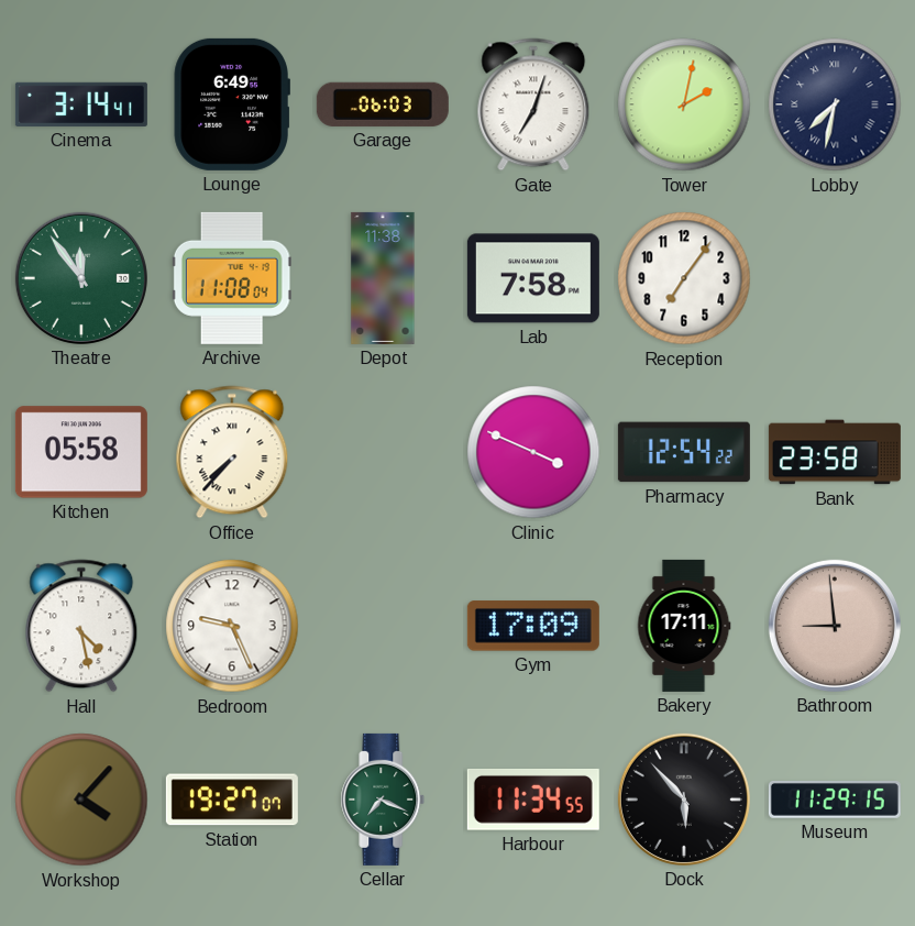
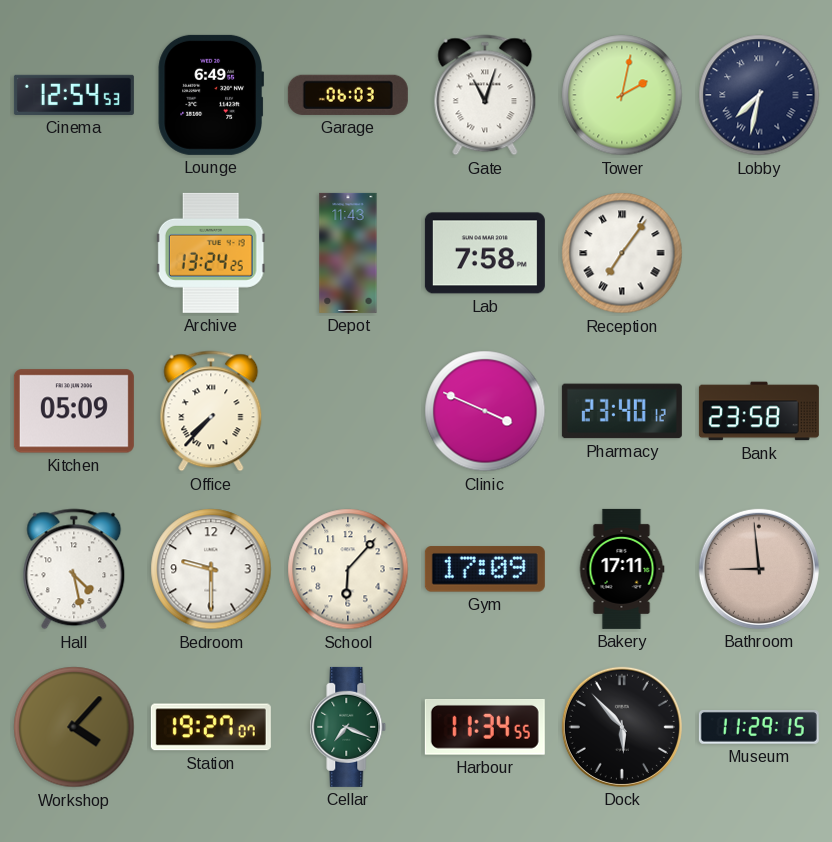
Cinema: 3:14 -> 12:54 (74, 95)
Gate: 7:03 -> 11:03 (485, 95)
Theatre: 11:54 -> none (81, 278)
Archive: 11:08 -> 13:24 (211, 253)
Depot: 11:38 -> 11:43 (348, 253)
Reception numerals: Arabic -> Roman (622, 253)
Kitchen: 05:58 -> 05:09 (74, 411)
Pharmacy: 12:54 -> 23:40 (622, 411)
Bedroom: 9:26 -> 9:30 (211, 569)
School: none -> 6:07 (348, 569)
